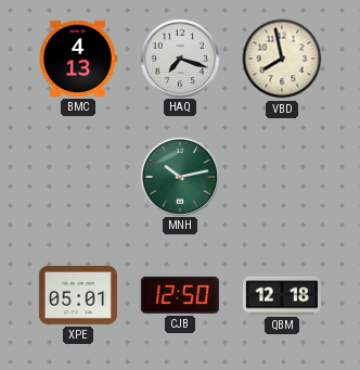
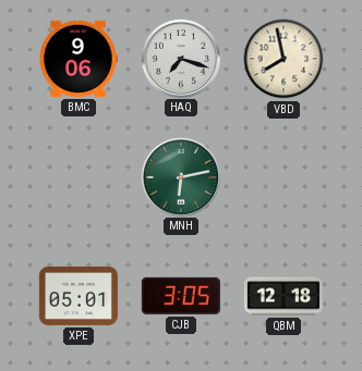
BMC: 4:13 -> 9:06 (79, 59)
MNH: 10:13 -> 6:13 (180, 176)
CJB: 12:50 -> 3:05 (181, 296)
